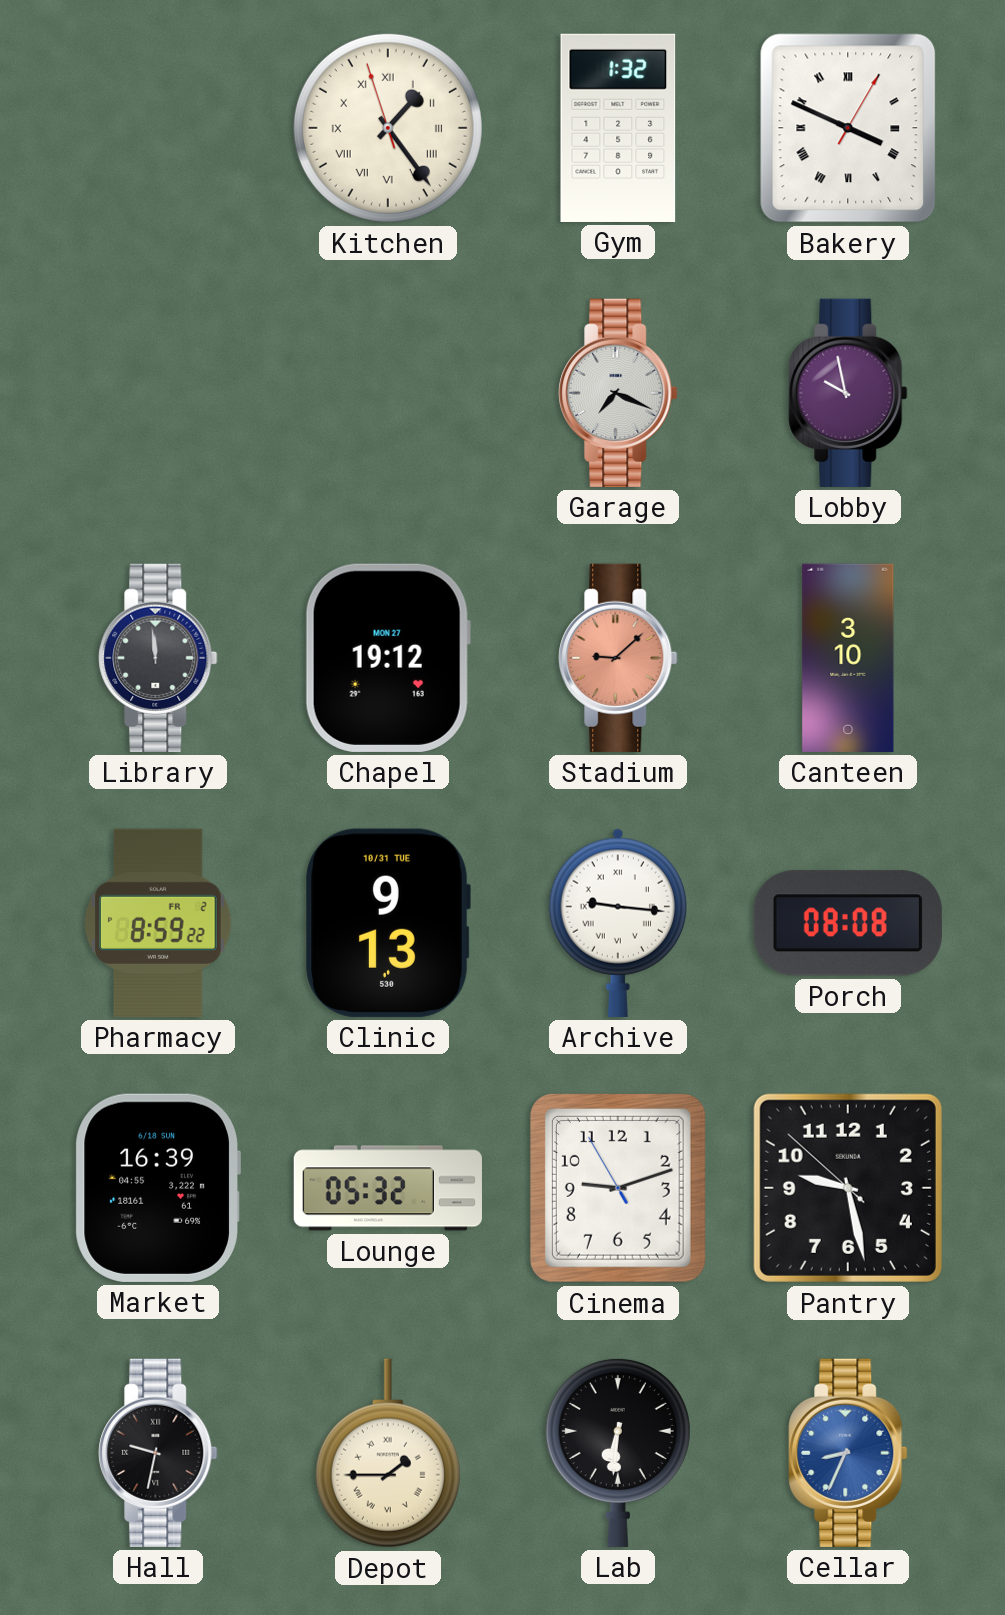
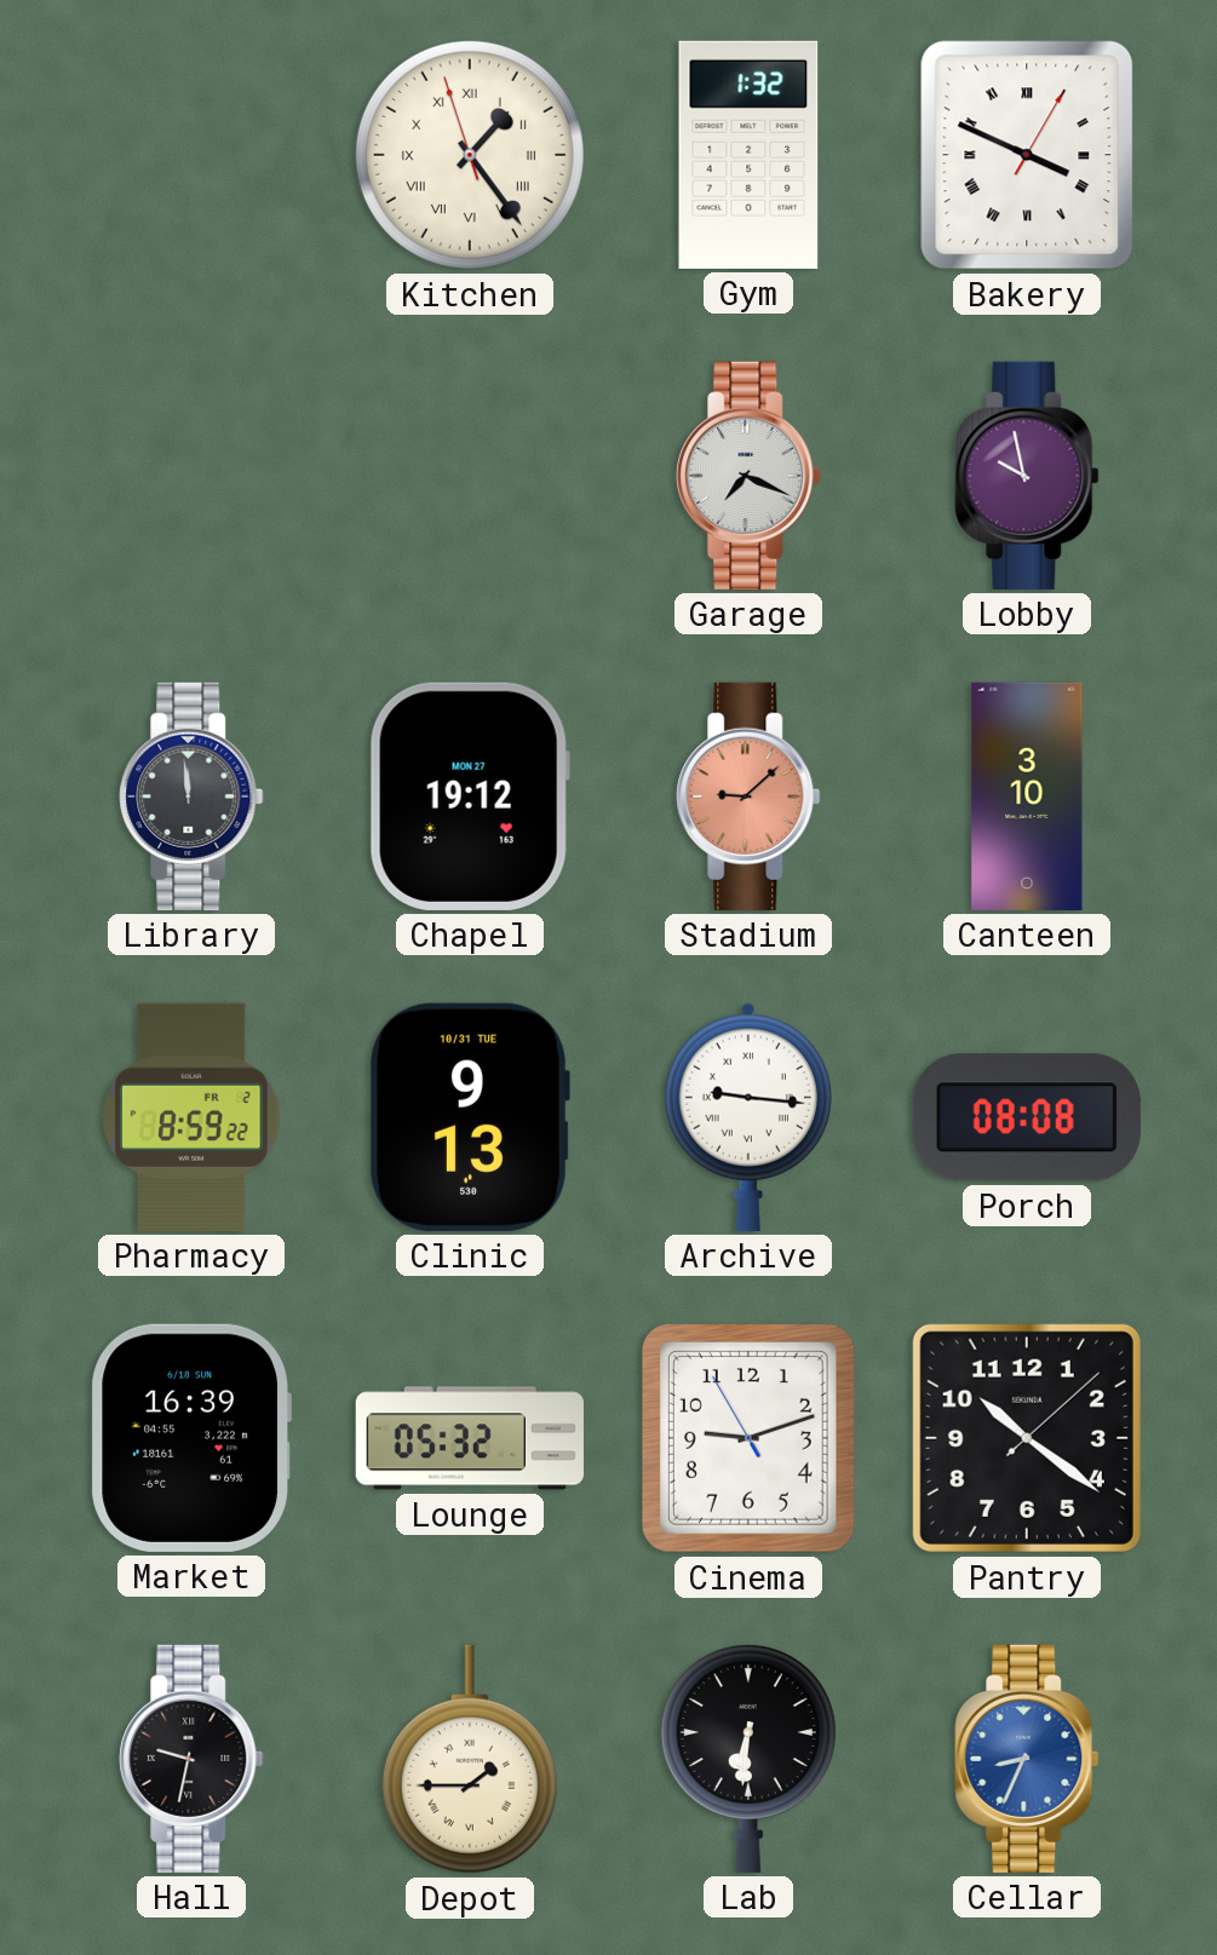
Pantry: 9:27 -> 10:21 (1027, 1438)
